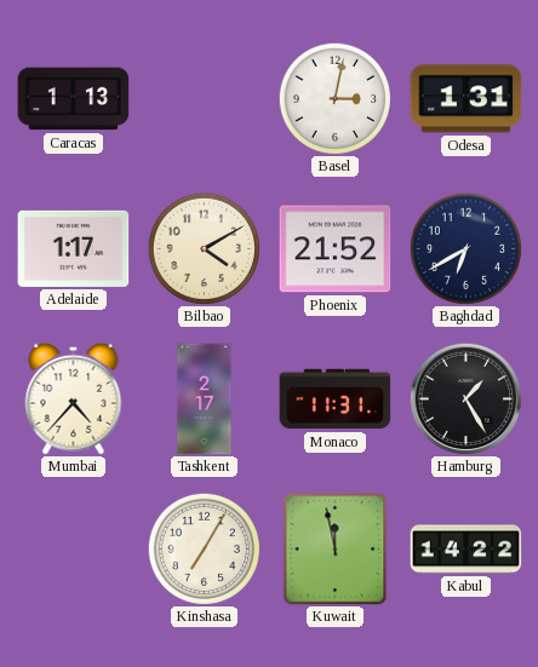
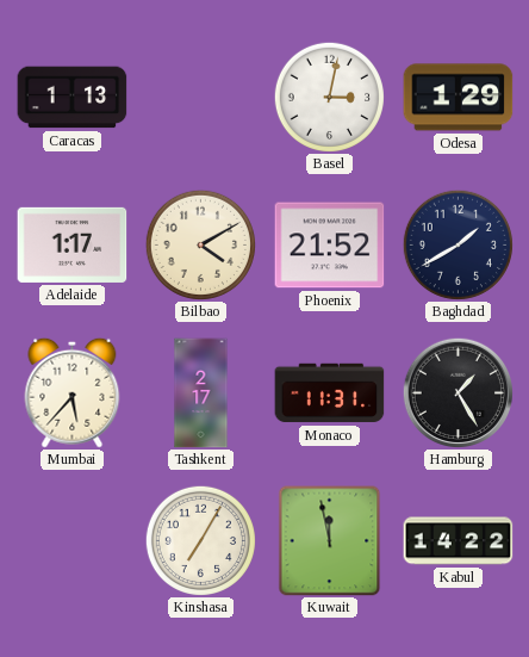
Odesa: 1:31 -> 1:29 (459, 98)
Baghdad: 6:40 -> 1:40 (458, 244)
Mumbai: 4:37 -> 5:37 (73, 392)
